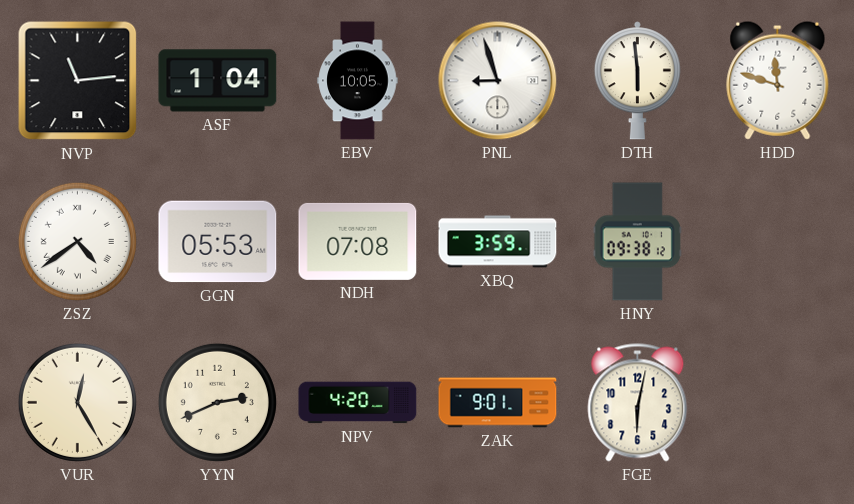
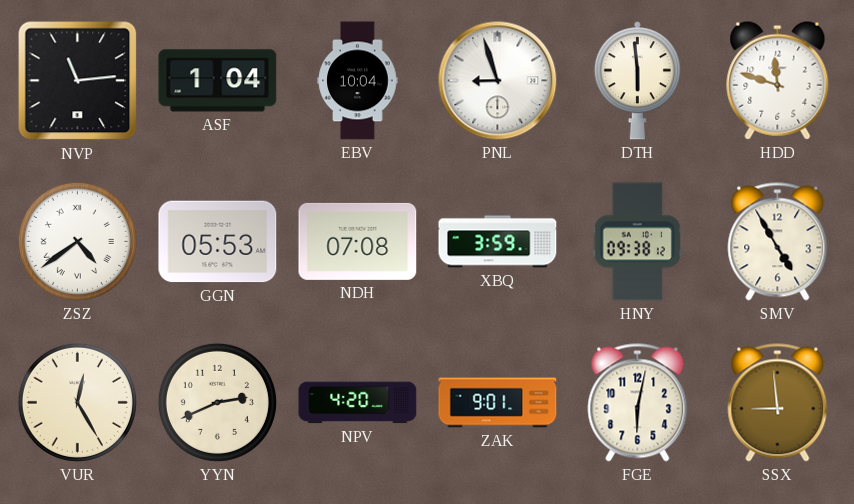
EBV: 10:05 -> 10:04 (358, 81)
SMV: none -> 4:55 (778, 242)
SSX: none -> 8:59 (778, 403)
